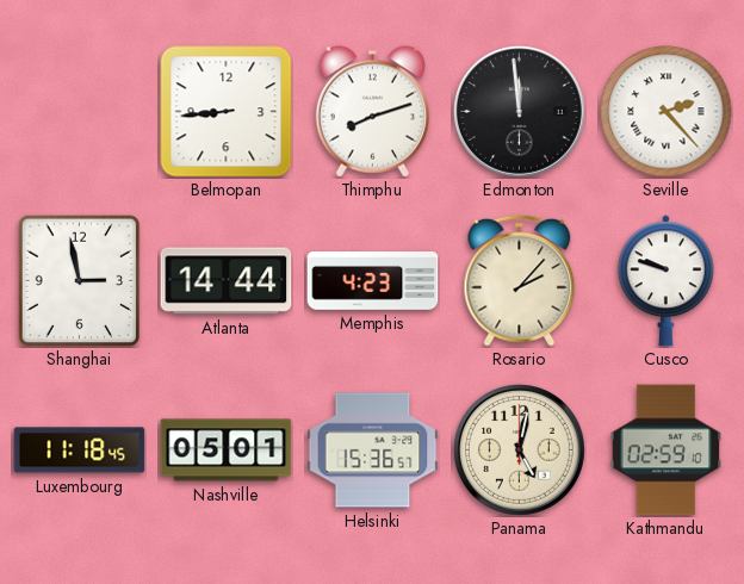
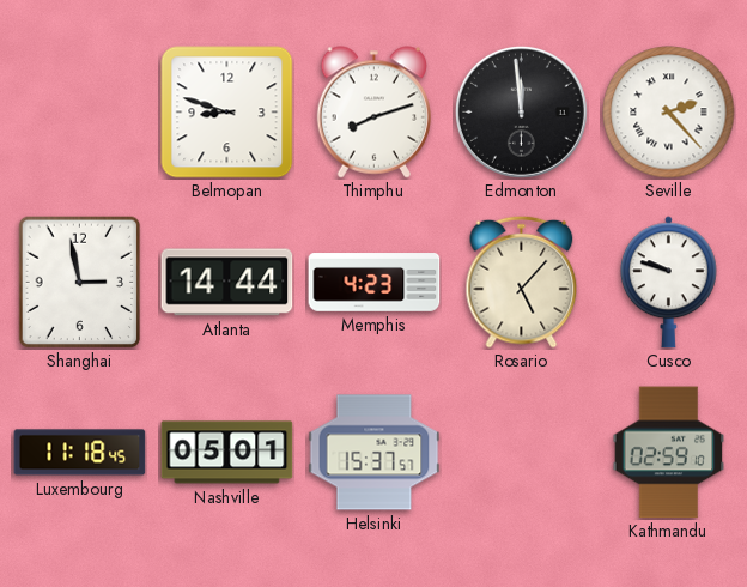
Belmopan: 8:44 -> 8:48 (227, 113)
Rosario: 2:07 -> 5:07 (522, 282)
Helsinki: 15:36 -> 15:37 (375, 453)
Panama: 5:02 -> none (519, 449)
